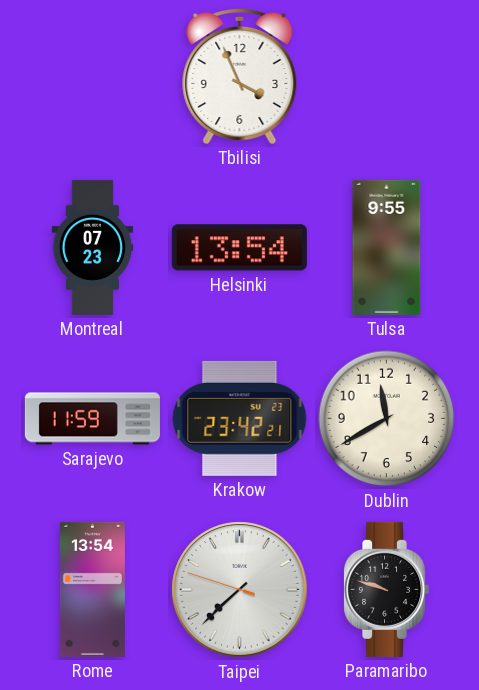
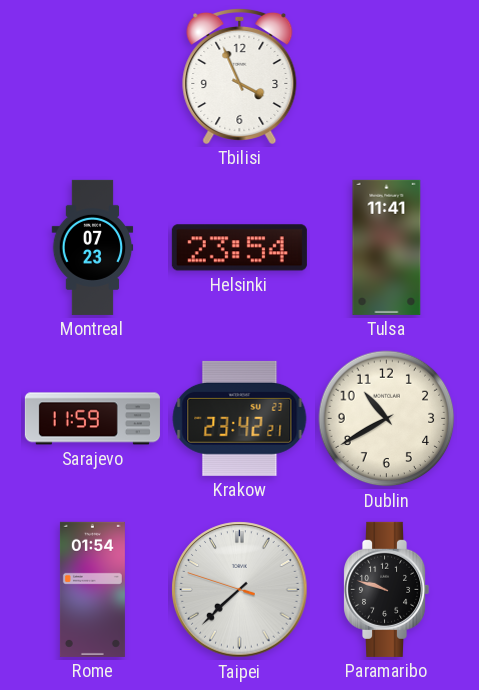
Helsinki: 13:54 -> 23:54 (239, 248)
Tulsa: 9:55 -> 11:41 (387, 247)
Dublin: 11:40 -> 10:40 (387, 419)
Rome: 13:54 -> 01:54 (92, 589)
